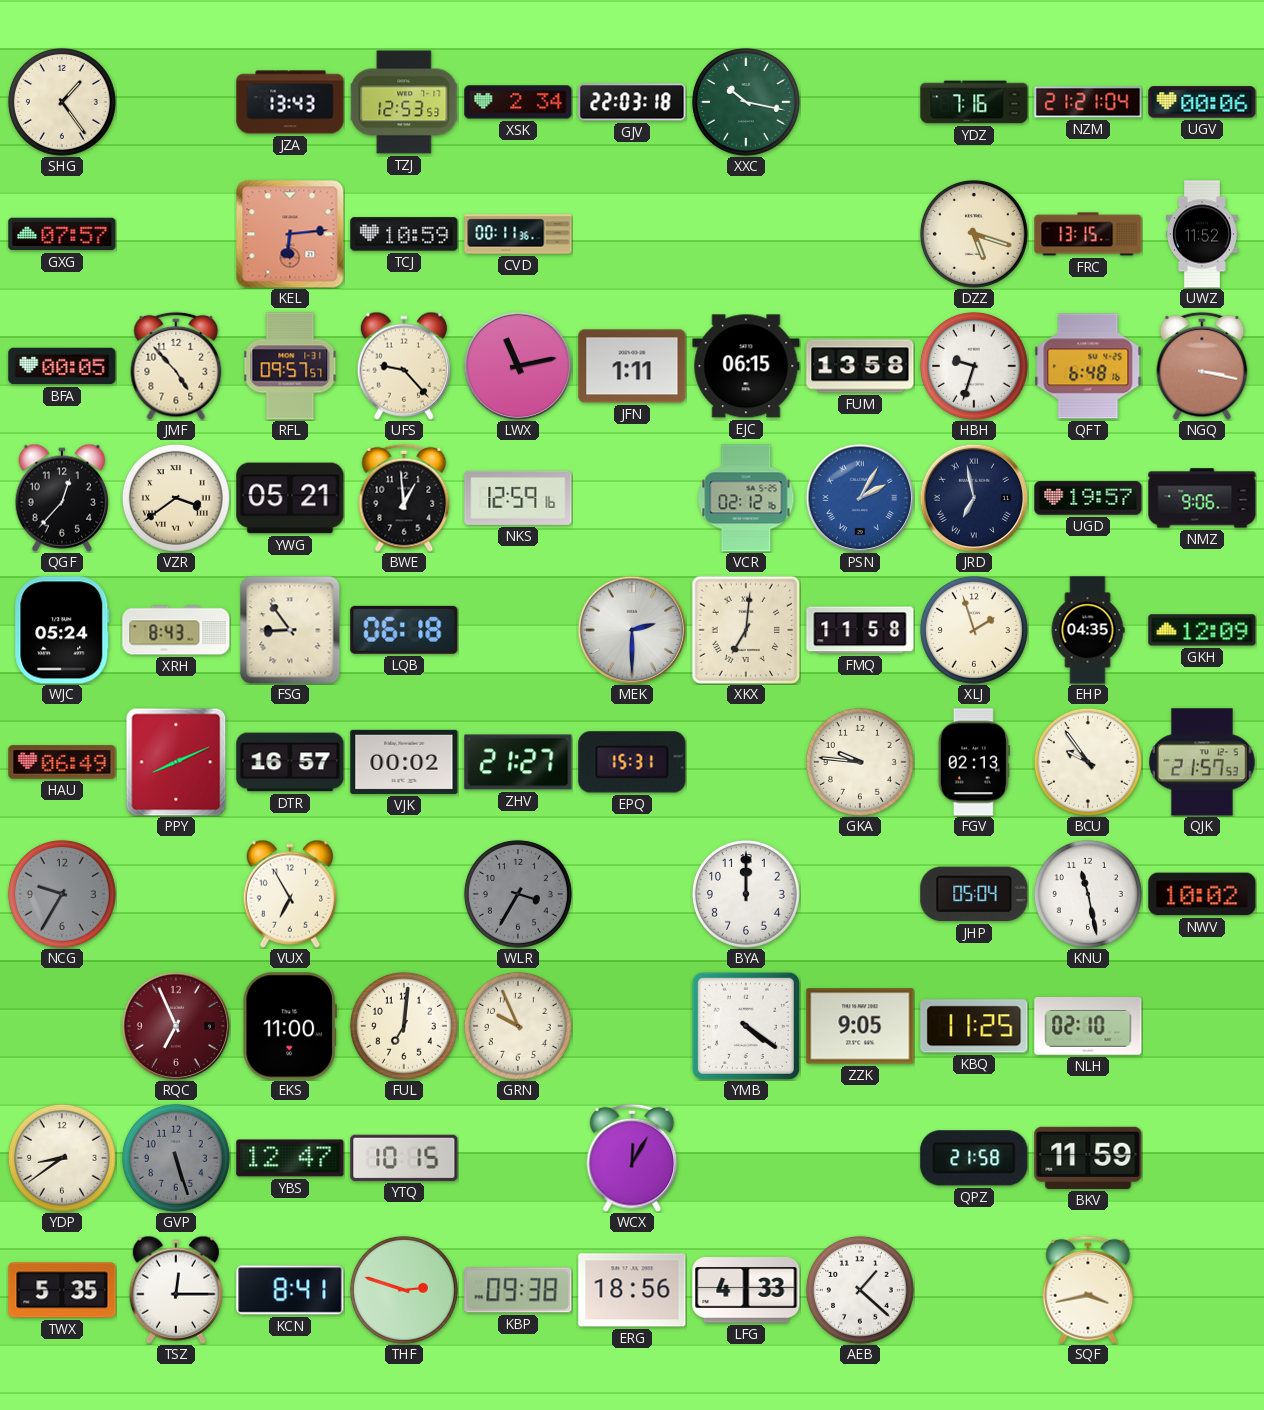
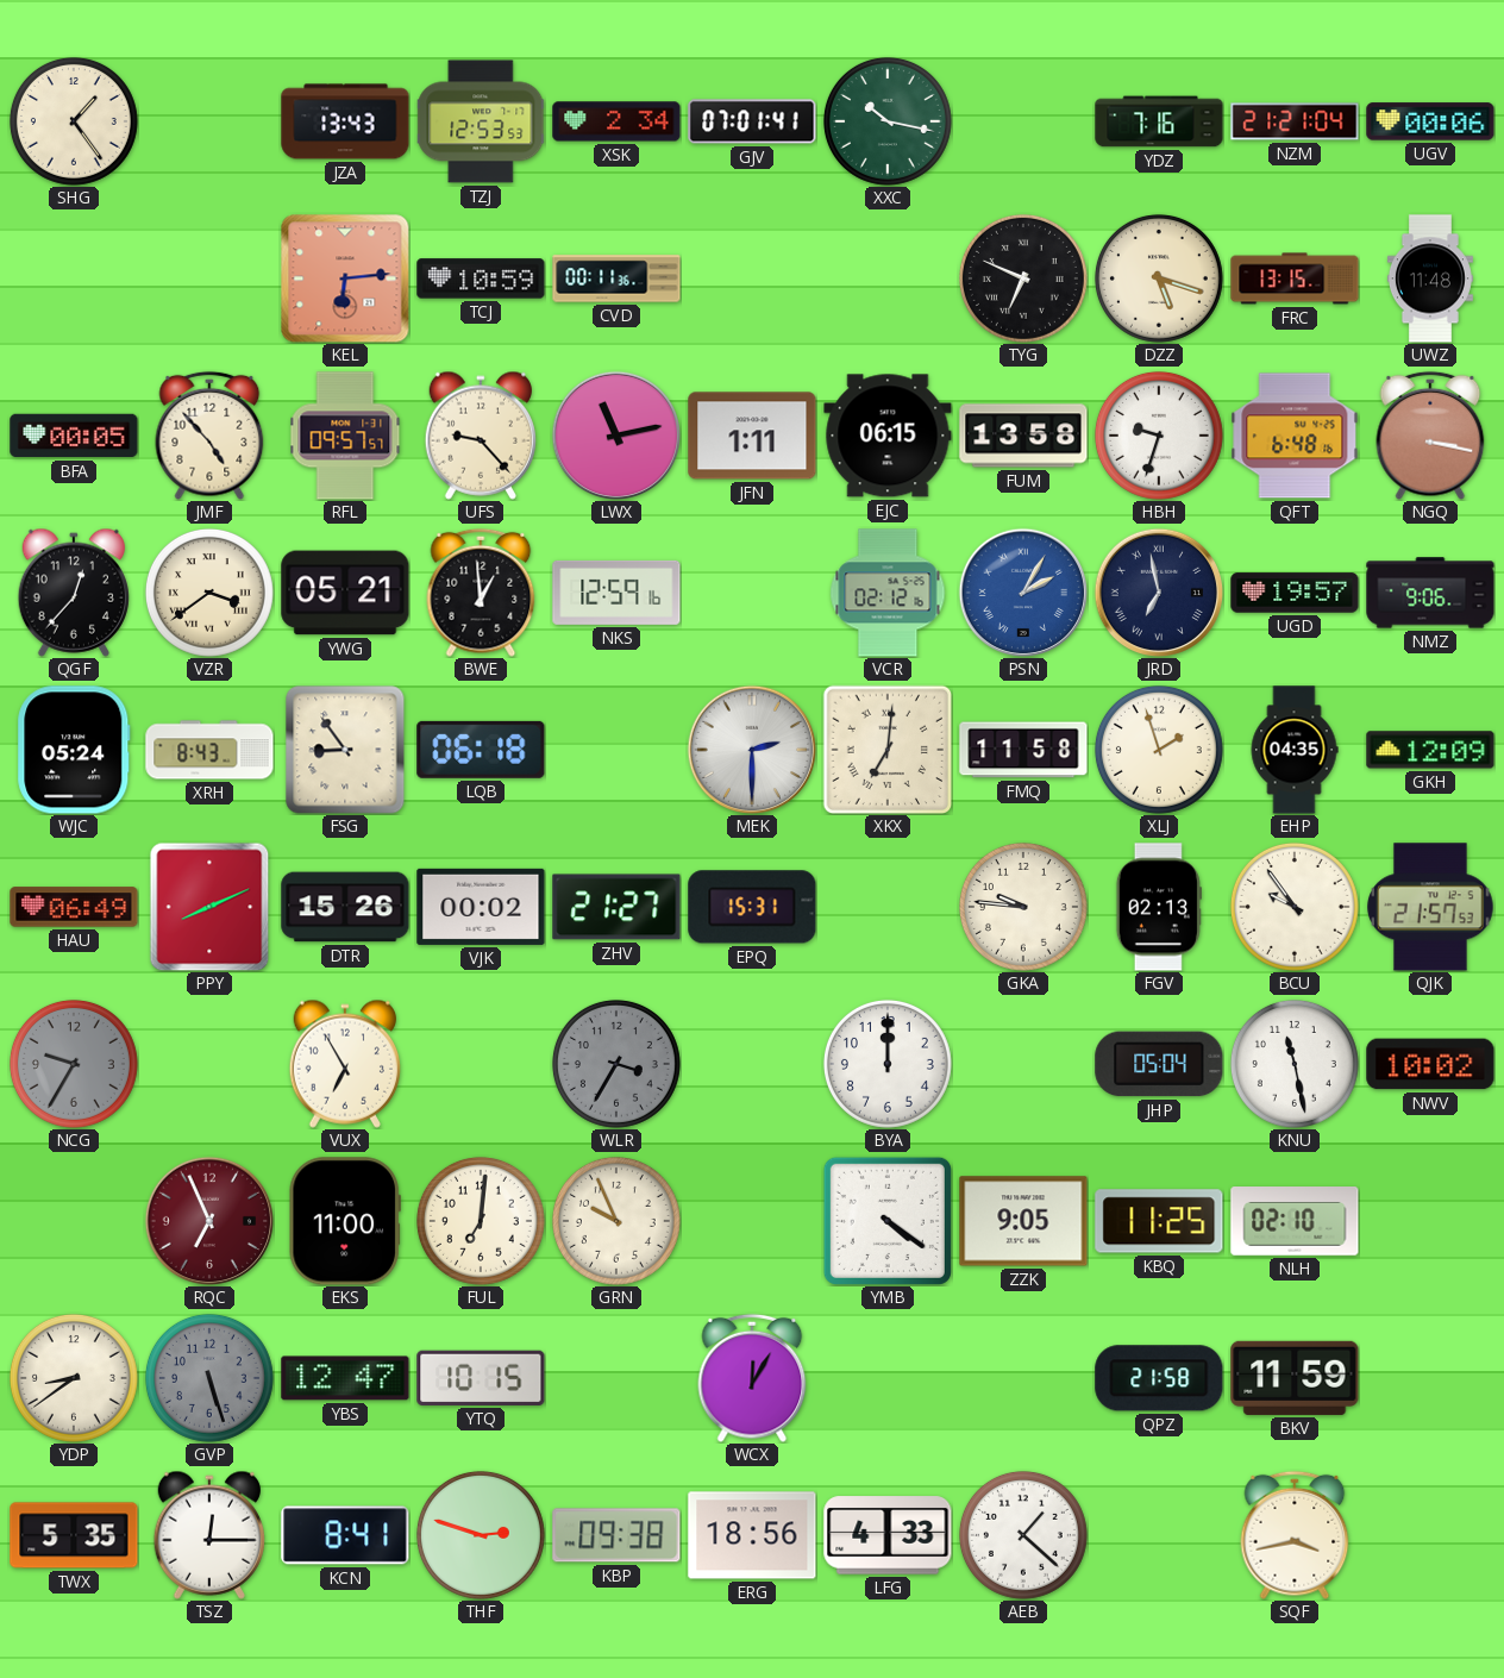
GJV: 22:03 -> 07:01 (752, 121)
GXG: 07:57 -> none (62, 234)
TYG: none -> 6:49 (1023, 278)
UWZ: 11:52 -> 11:48 (1430, 278)
DTR: 16:57 -> 15:26 (345, 907)
